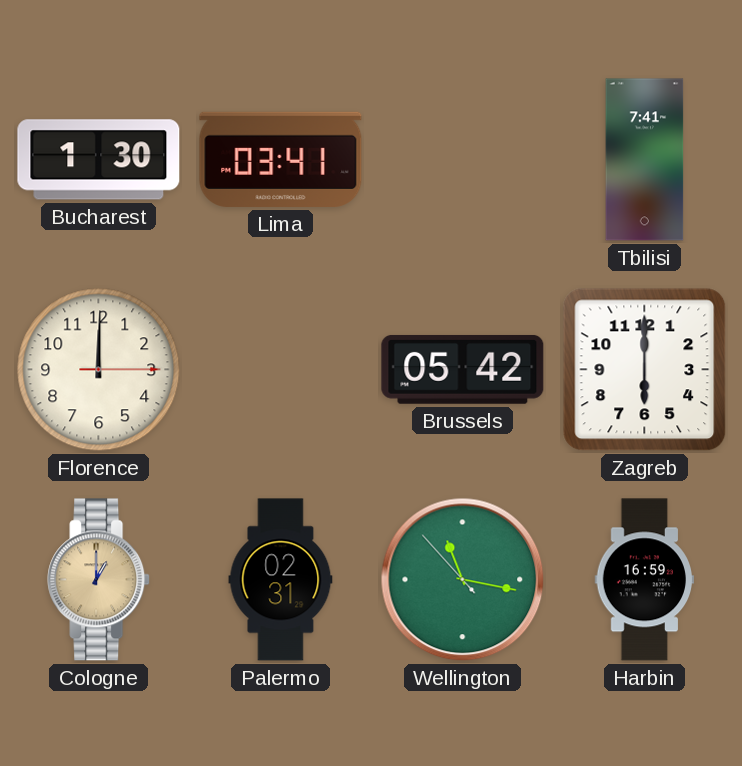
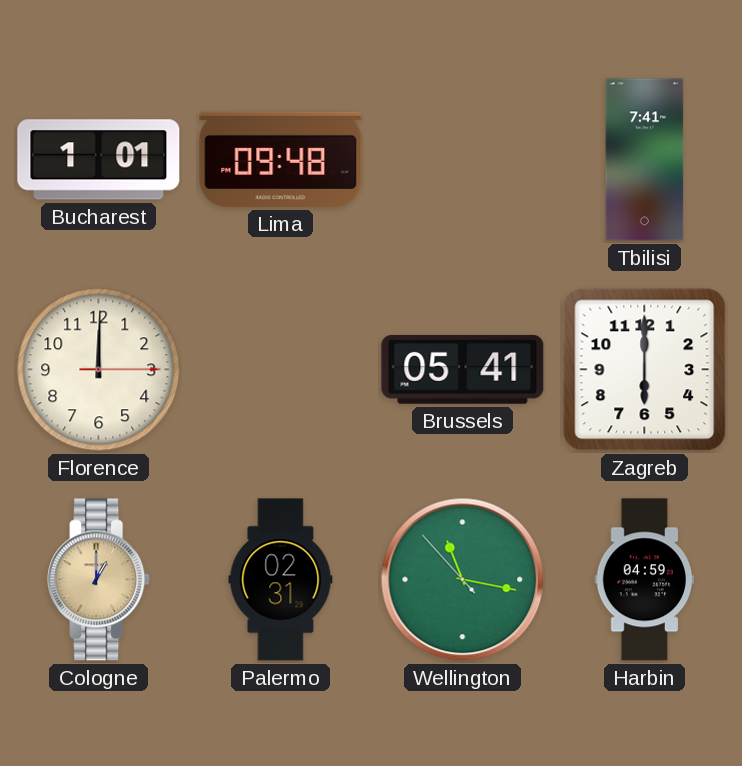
Bucharest: 1:30 -> 1:01 (99, 160)
Lima: 03:41 -> 09:48 (281, 159)
Brussels: 05:42 -> 05:41 (463, 369)
Harbin: 16:59 -> 04:59 (644, 580)
